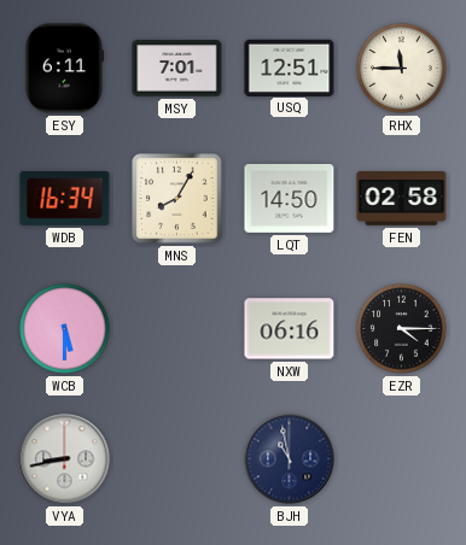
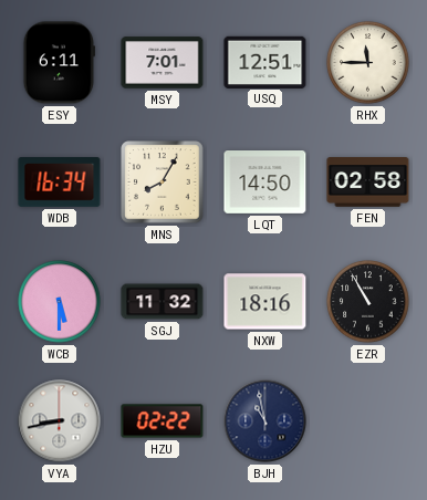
SGJ: none -> 11:32 (163, 302)
NXW: 06:16 -> 18:16 (265, 302)
EZR: 4:15 -> 10:55 (368, 302)
HZU: none -> 02:22 (163, 421)
